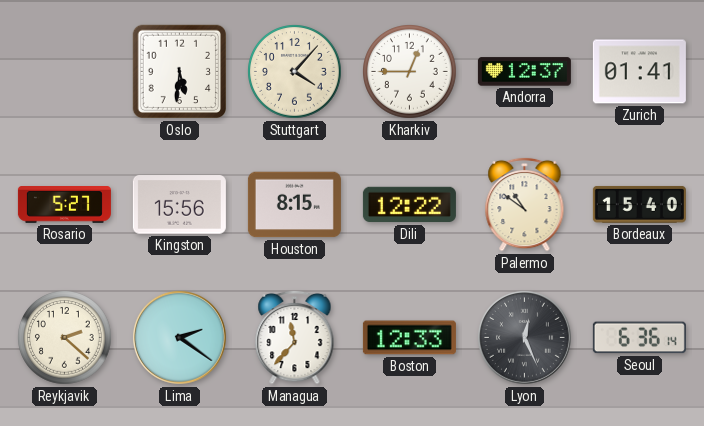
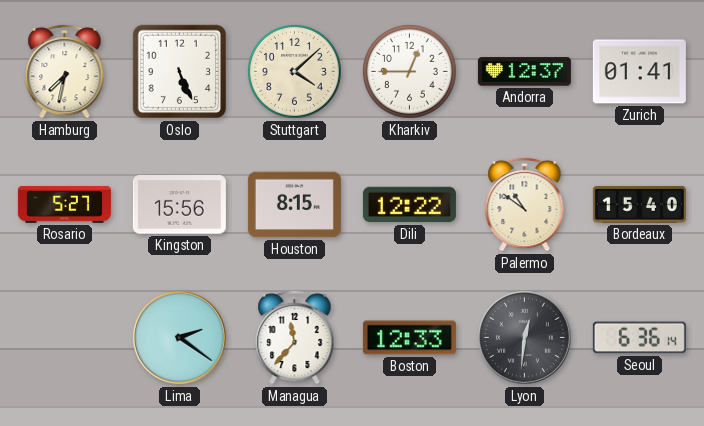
Hamburg: none -> 7:32 (65, 71)
Oslo: 5:31 -> 5:26 (180, 72)
Stuttgart: 4:07 -> 4:08 (295, 72)
Reykjavik: 2:22 -> none (65, 338)
Lyon: 12:26 -> 12:31 (524, 337)
